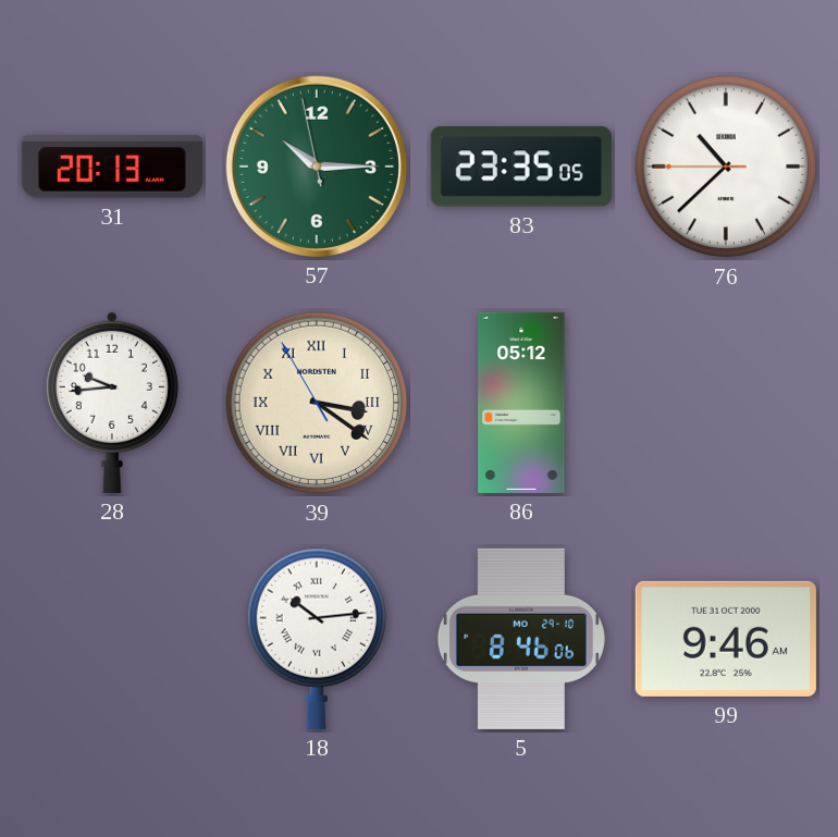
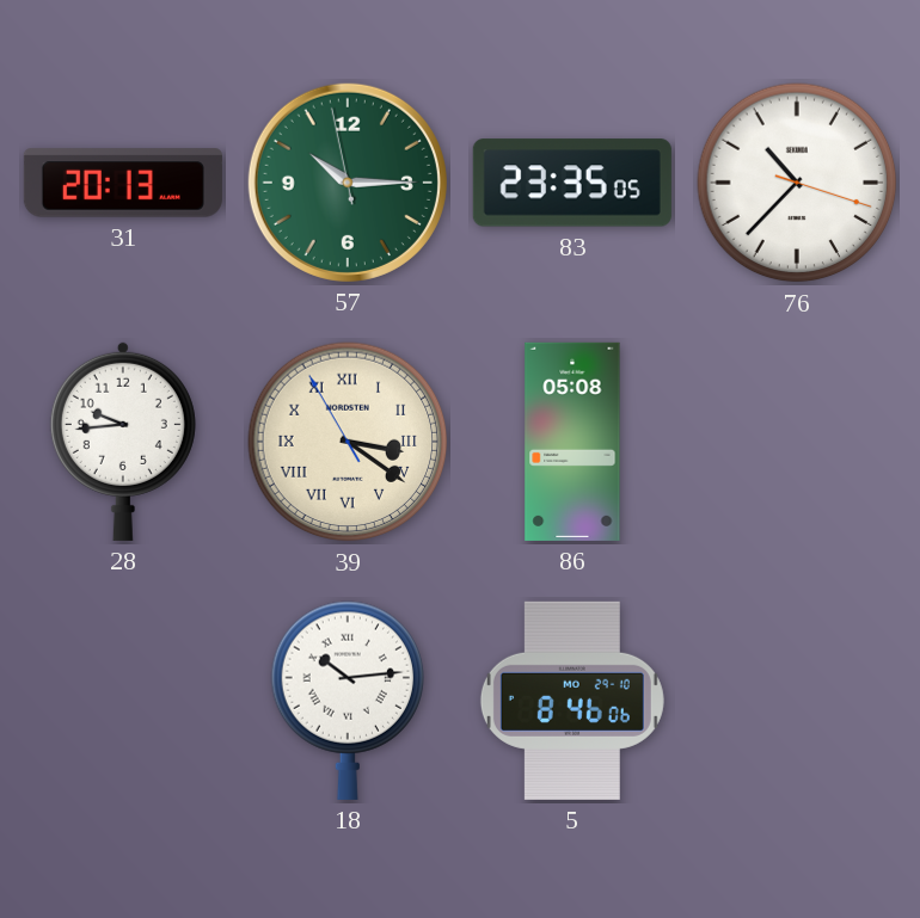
76: 10:37:45 -> 10:37:18 (797, 183)
86: 05:12 -> 05:08 (572, 442)
99: 9:46 -> none (726, 639)
